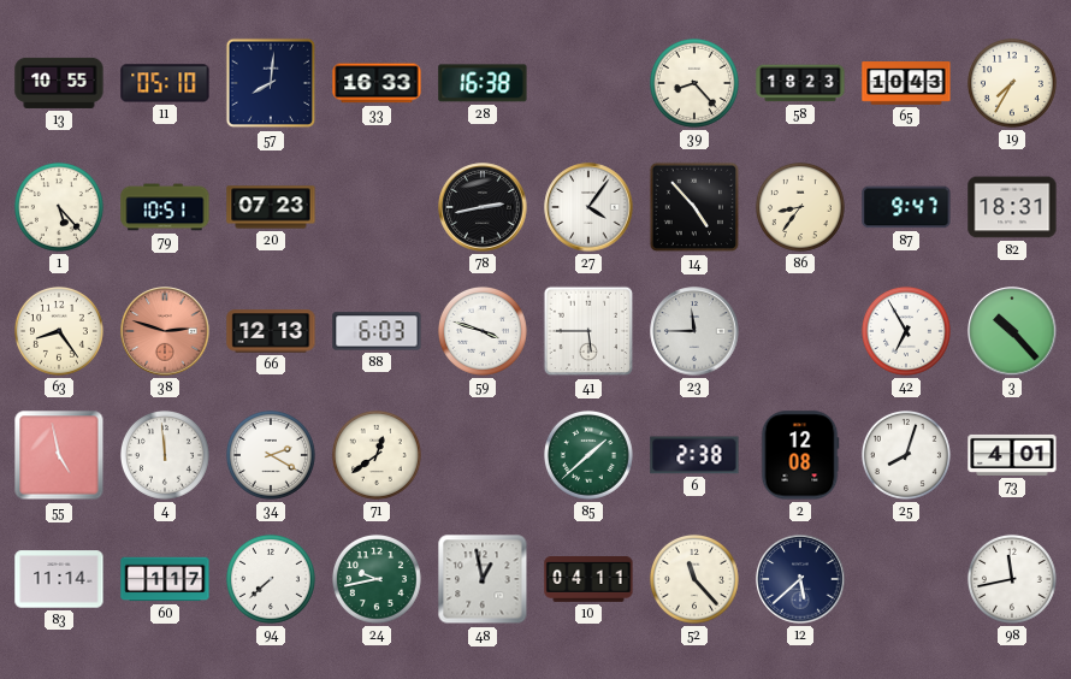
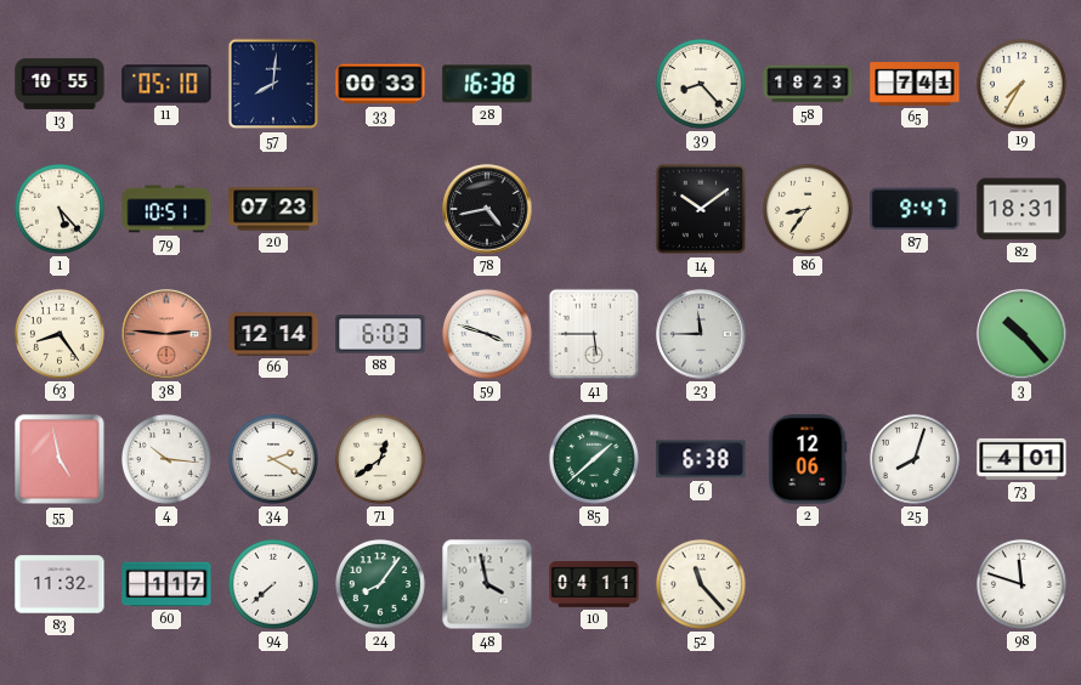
33: 16:33 -> 00:33 (380, 84)
65: 10:43 -> 7:41 (915, 84)
78: 2:43 -> 4:43 (487, 209)
27: 4:06 -> none (588, 207)
14: 4:53 -> 10:09 (701, 209)
38: 2:48 -> 2:46 (166, 334)
66: 12:13 -> 12:14 (273, 334)
42: 6:55 -> none (906, 331)
4: 11:59 -> 10:16 (166, 459)
6: 2:38 -> 6:38 (701, 459)
2: 12:08 -> 12:06 (808, 459)
83: 11:14 -> 11:32 (60, 584)
24: 9:43 -> 8:06 (380, 584)
48: 12:58 -> 3:58 (487, 584)
12: 5:38 -> none (800, 579)
98: 11:43 -> 11:48 (1021, 584)
